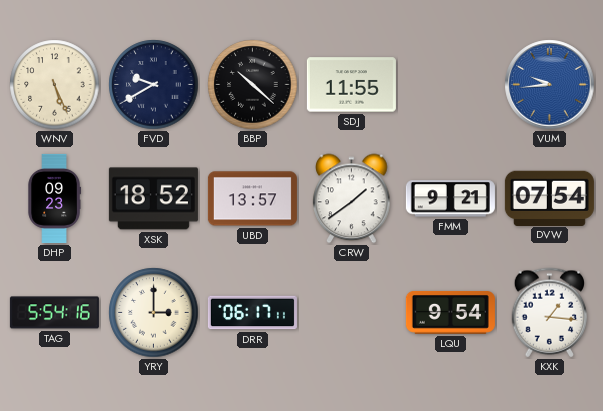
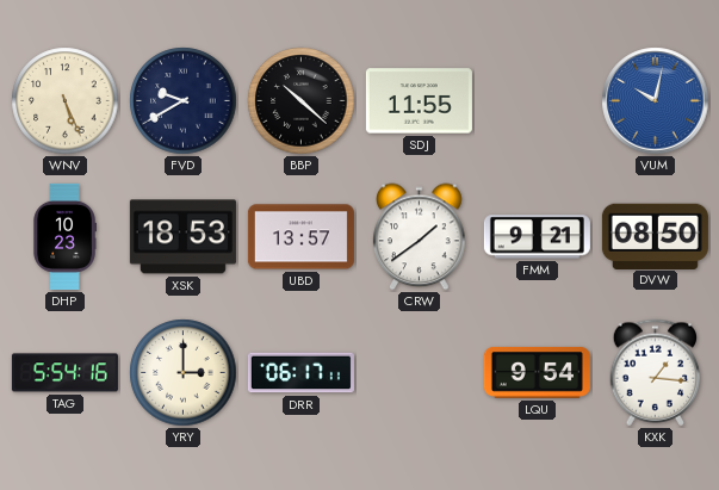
VUM: 9:44 -> 10:02 (656, 101)
DHP: 09:23 -> 10:23 (64, 236)
XSK: 18:52 -> 18:53 (182, 237)
DVW: 07:54 -> 08:50 (655, 236)
